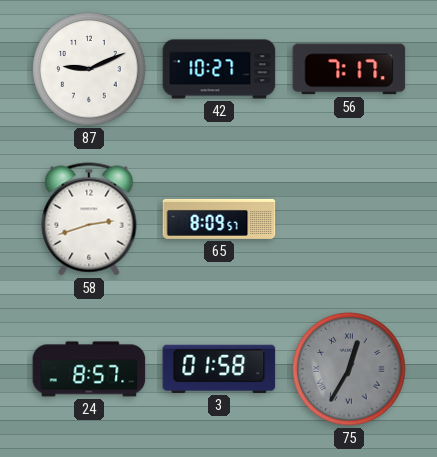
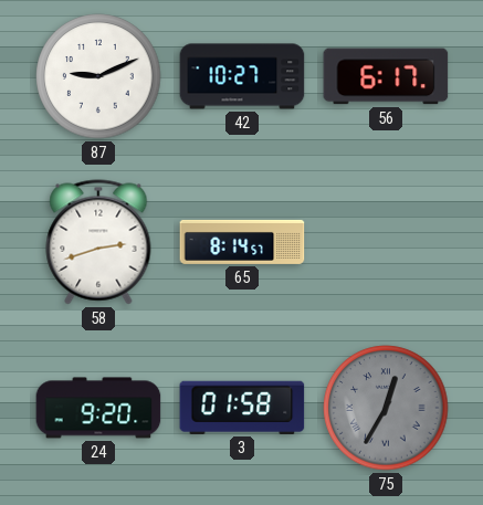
56: 7:17 -> 6:17 (386, 76)
65: 8:09 -> 8:14 (242, 242)
24: 8:57 -> 9:20 (98, 408)
